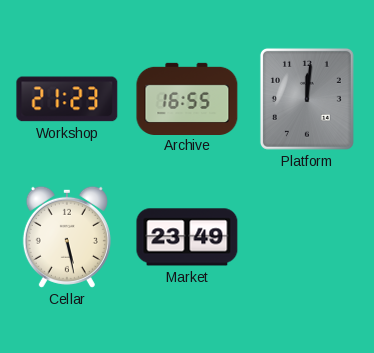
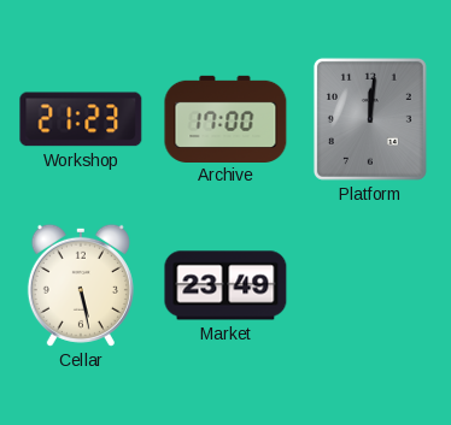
Archive: 16:55 -> 17:00 (225, 118)
